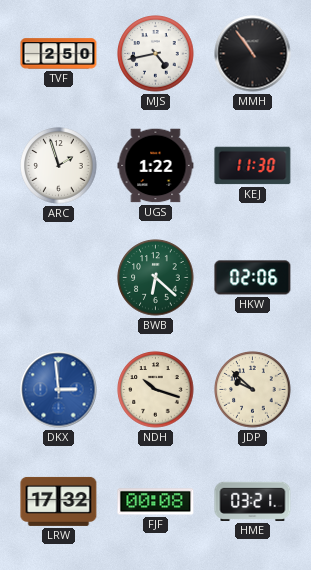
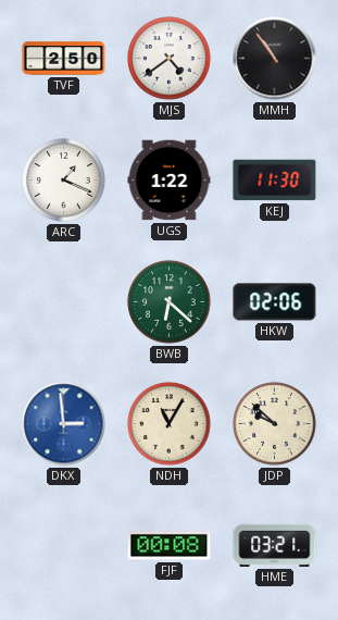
MJS: 4:43 -> 4:39 (170, 59)
ARC: 1:57 -> 1:19 (64, 181)
NDH: 10:18 -> 11:05 (170, 424)
LRW: 17:32 -> none (59, 501)
